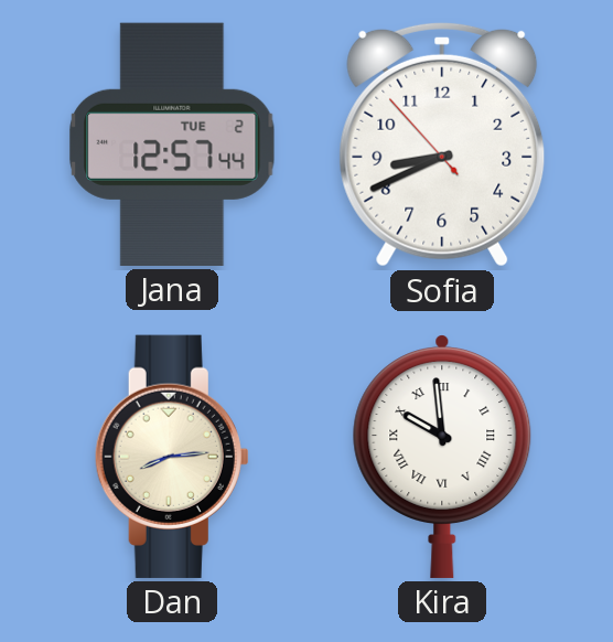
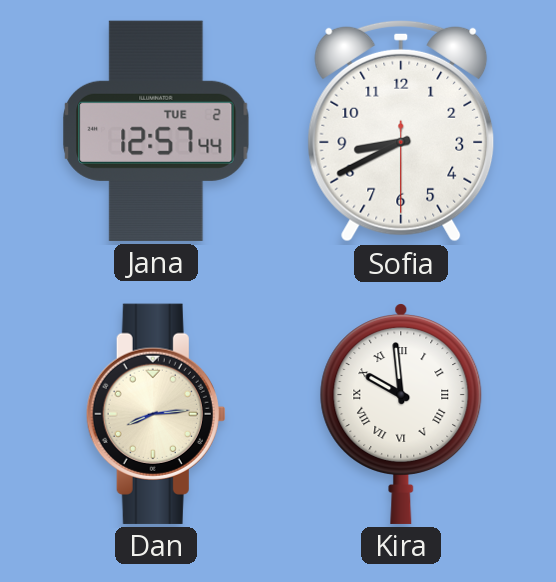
Sofia: 8:40:53 -> 8:40:30 (401, 131)
